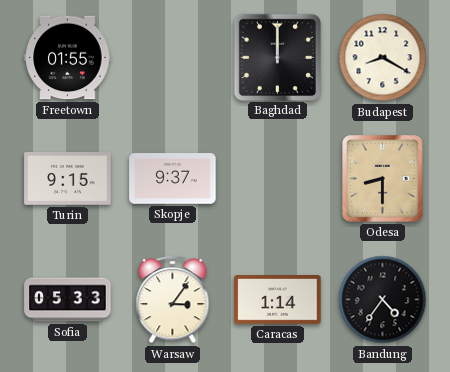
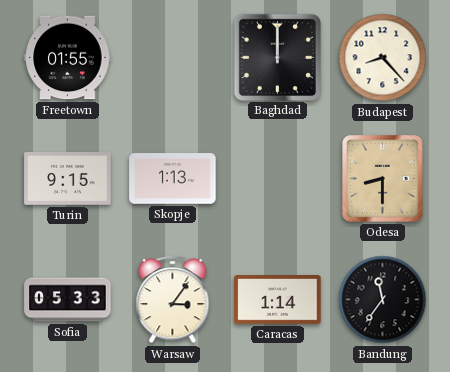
Budapest: 8:20 -> 8:23 (383, 58)
Skopje: 9:37 -> 1:13 (173, 179)
Bandung: 4:36 -> 11:36 (383, 300)
